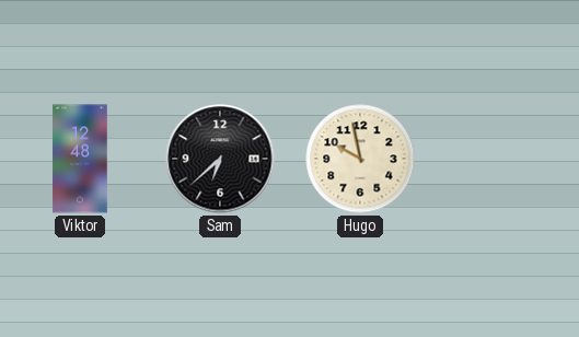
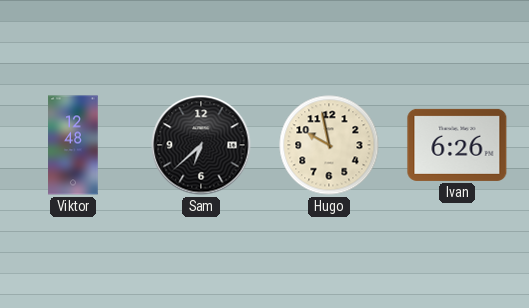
Ivan: none -> 6:26 (457, 145)
